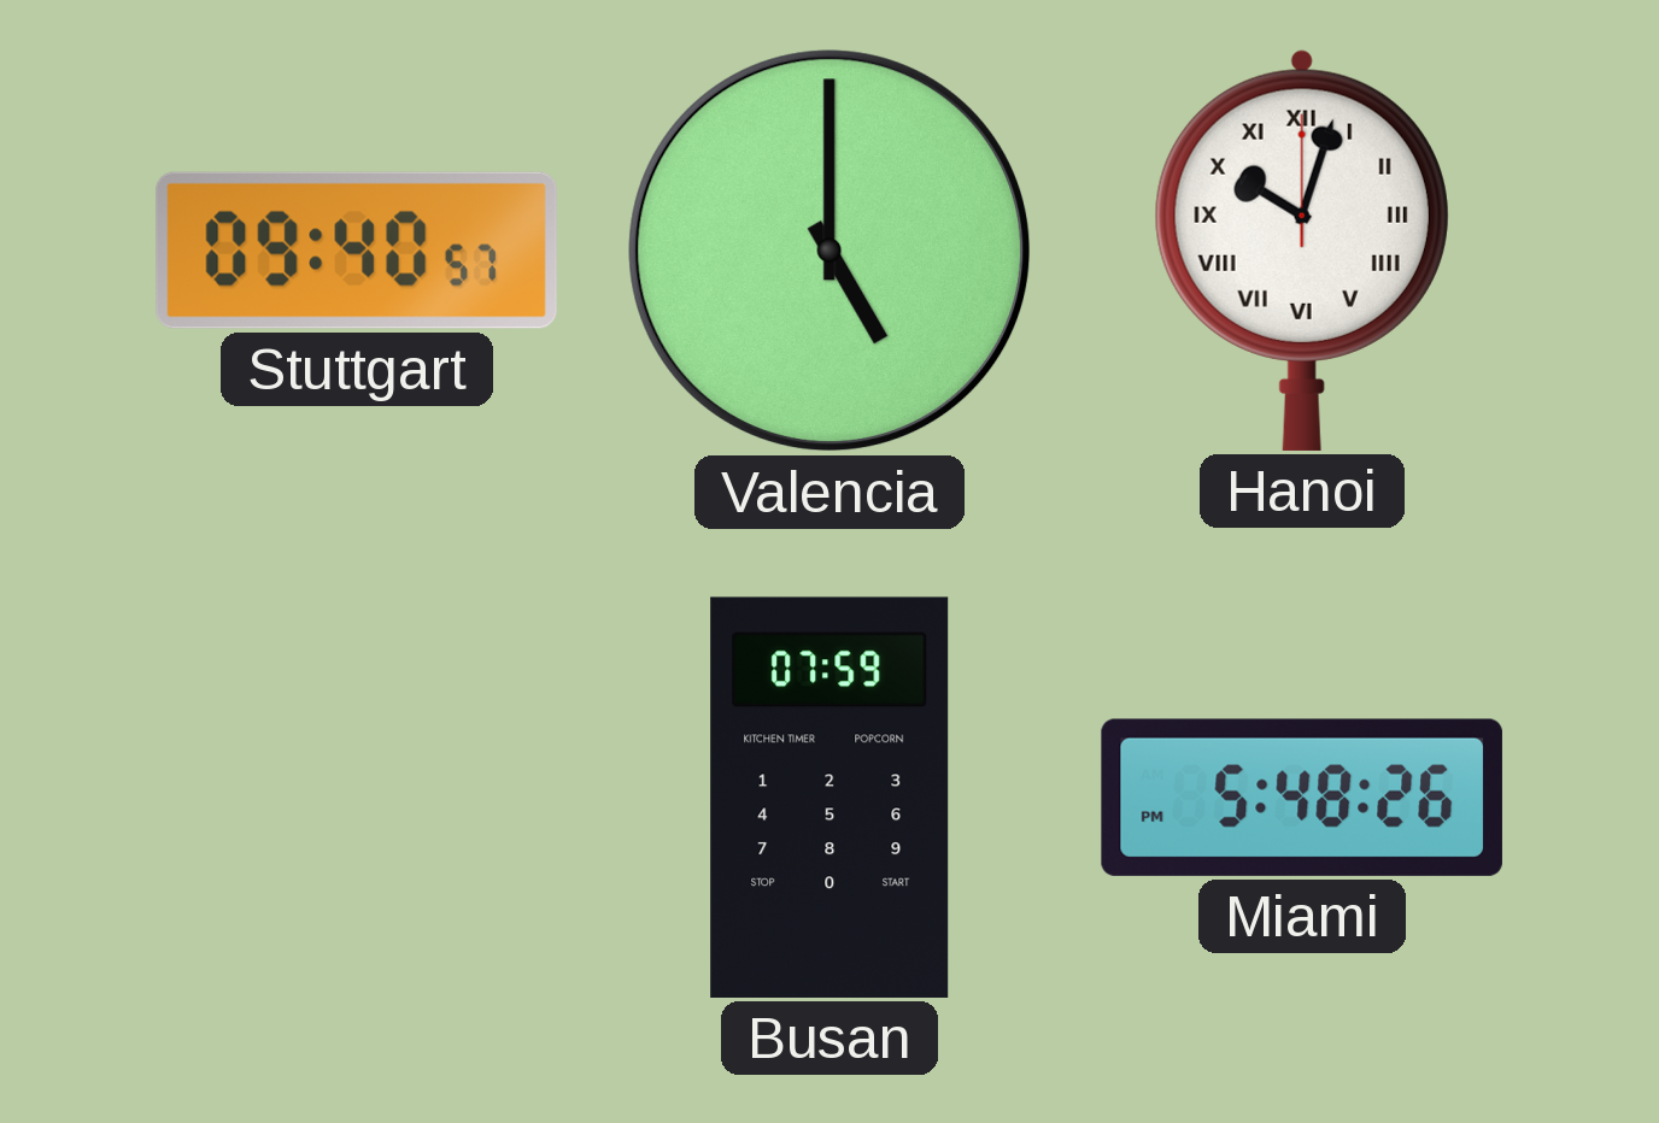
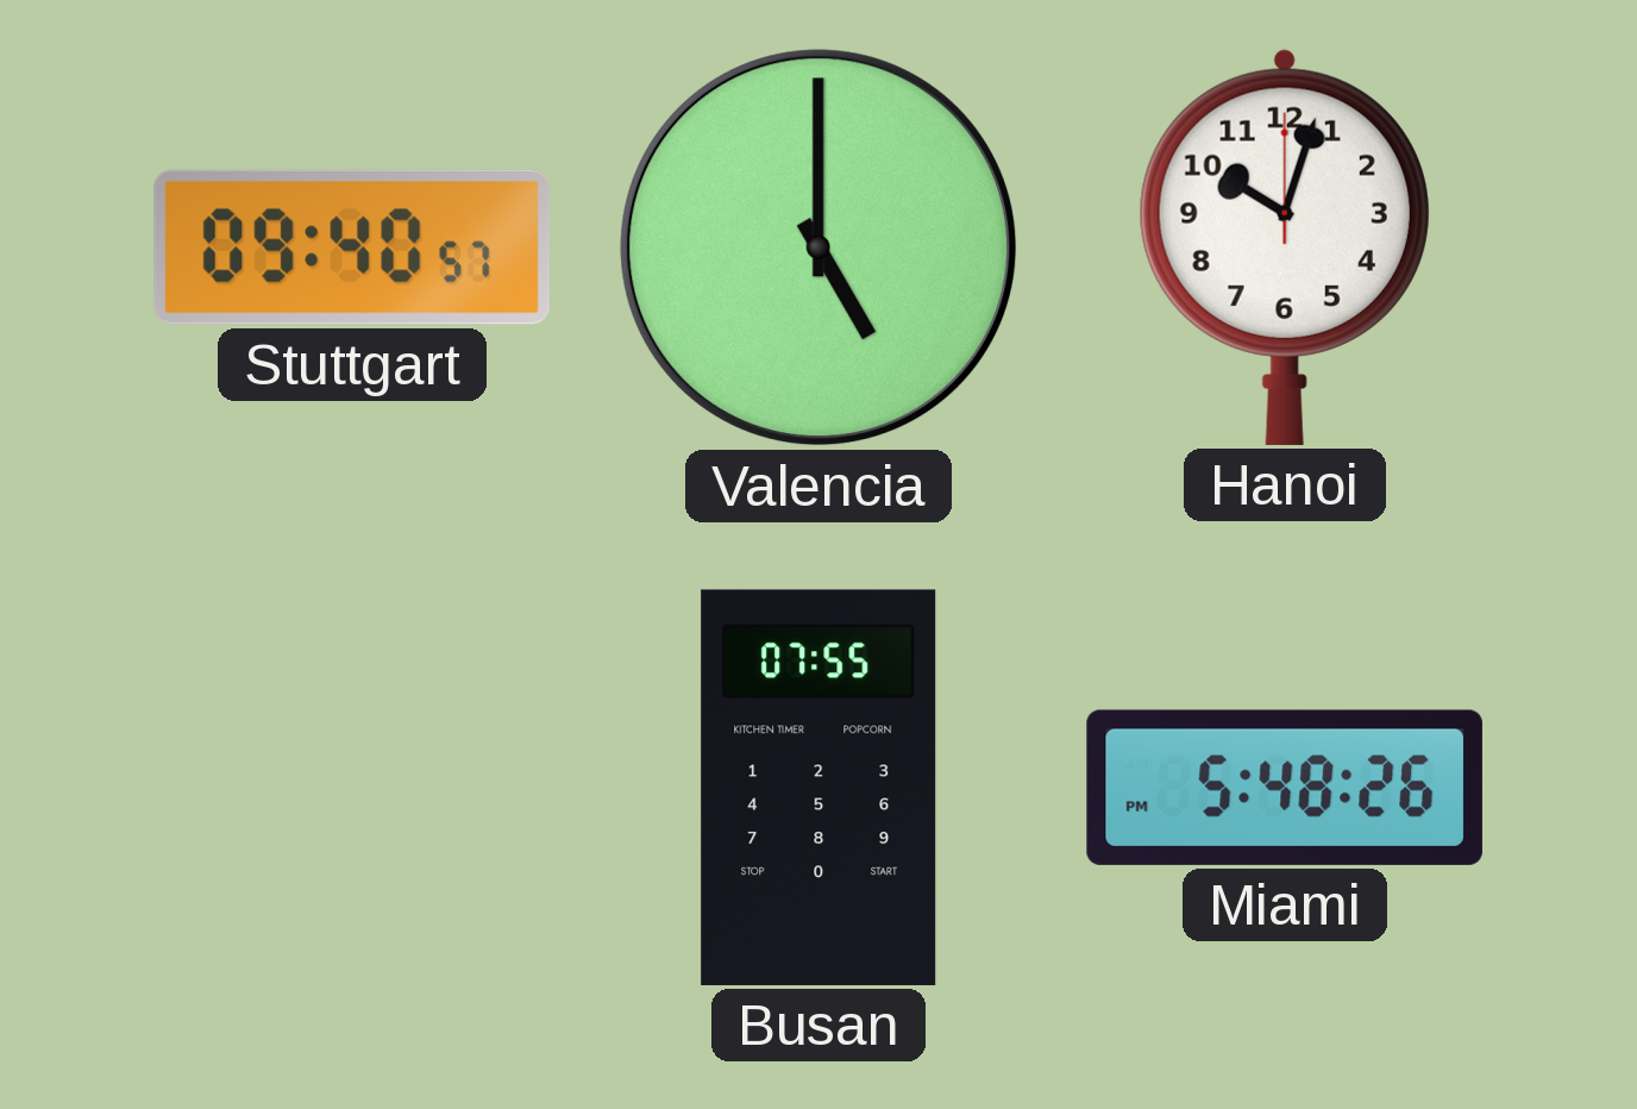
Hanoi numerals: Roman -> Arabic (1285, 246)
Busan: 07:59 -> 07:55 (818, 788)
